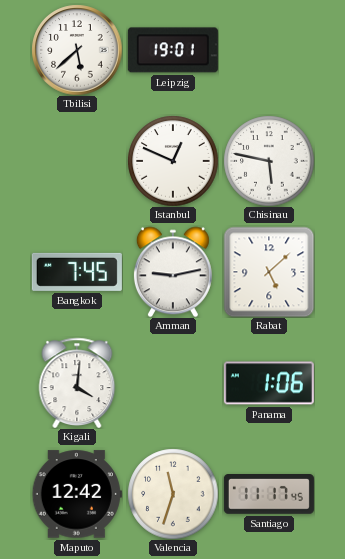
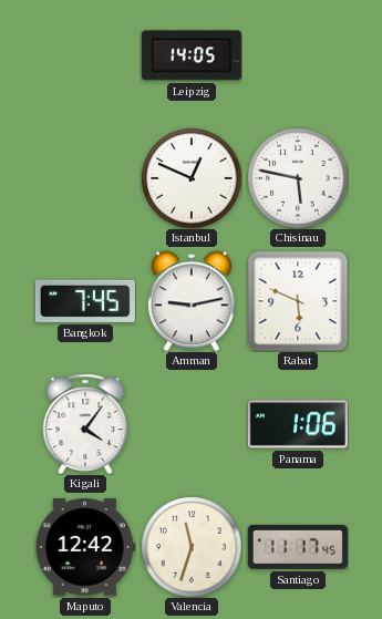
Tbilisi: 5:38 -> none (77, 50)
Leipzig: 19:01 -> 14:05 (192, 55)
Rabat: 5:08 -> 5:49 (298, 301)
Kigali: 4:01 -> 4:06 (85, 423)
